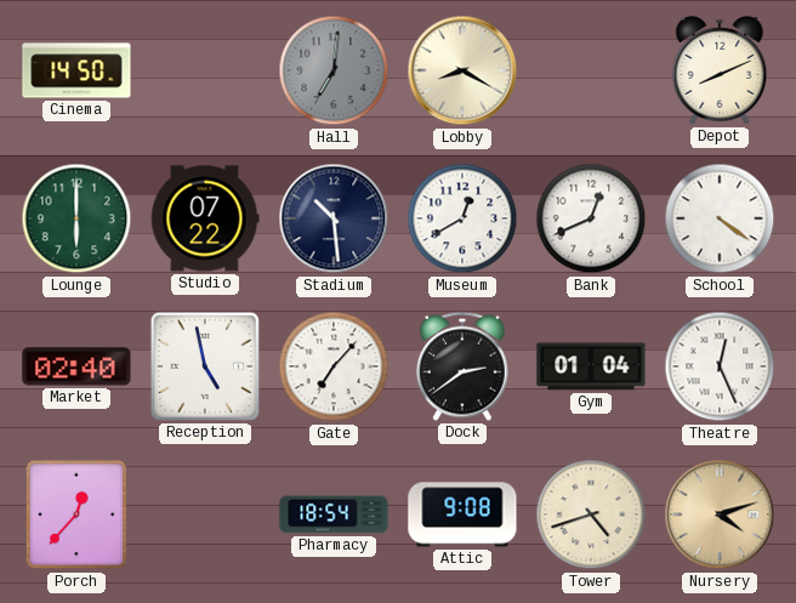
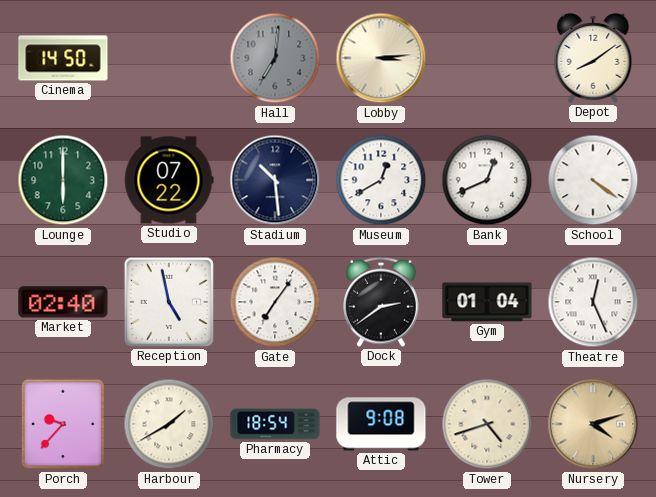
Lobby: 8:20 -> 3:14 (381, 58)
Depot: 8:11 -> 8:09 (593, 58)
Gate: 7:07 -> 7:06 (275, 302)
Porch: 12:37 -> 9:37 (62, 424)
Harbour: none -> 1:40 (169, 424)
